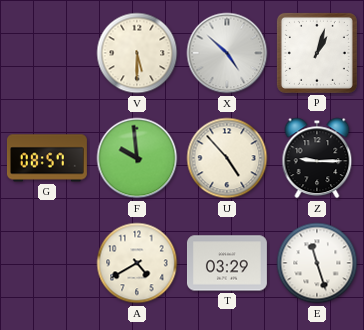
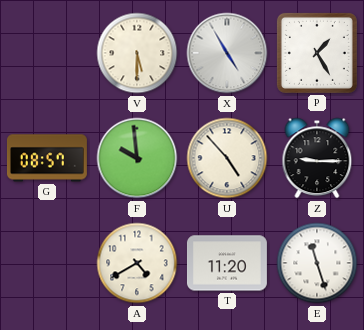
X: 4:52 -> 4:55 (227, 53)
P: 1:03 -> 1:25 (317, 53)
T: 03:29 -> 11:20 (227, 263)
